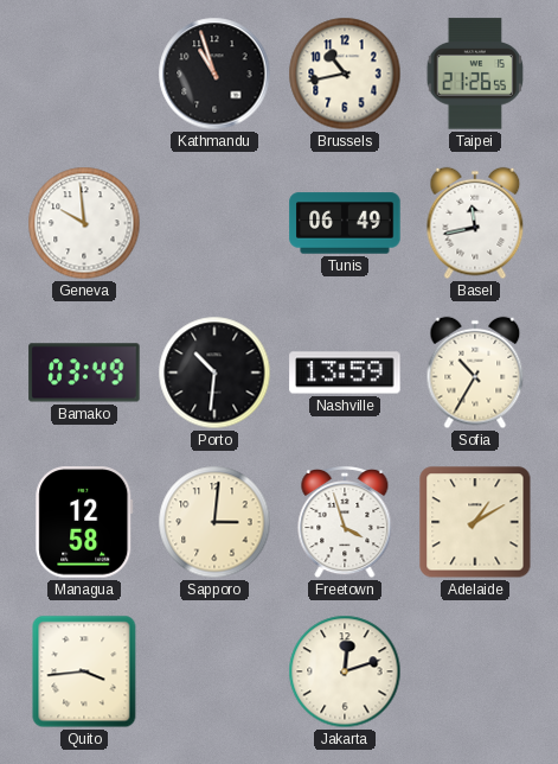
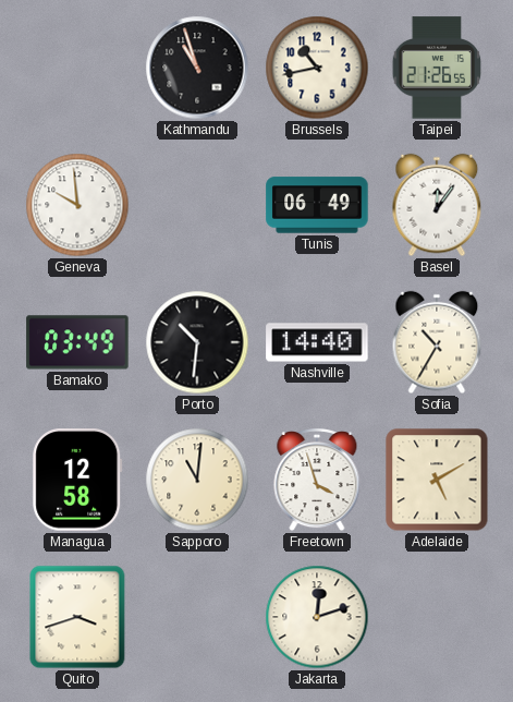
Basel: 11:43 -> 12:06 (437, 205)
Nashville: 13:59 -> 14:40 (317, 342)
Sapporo: 3:01 -> 11:01 (197, 480)
Adelaide: 1:10 -> 5:10 (437, 480)
Quito: 3:44 -> 3:42 (77, 617)
